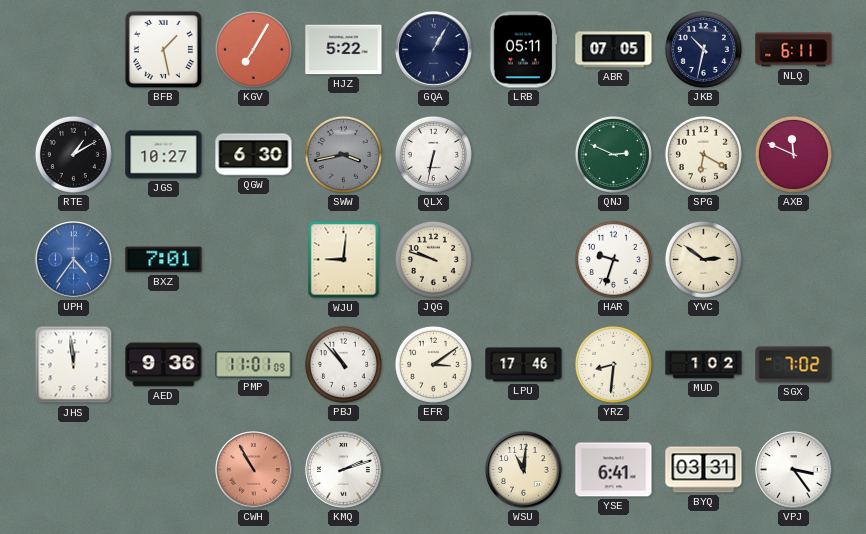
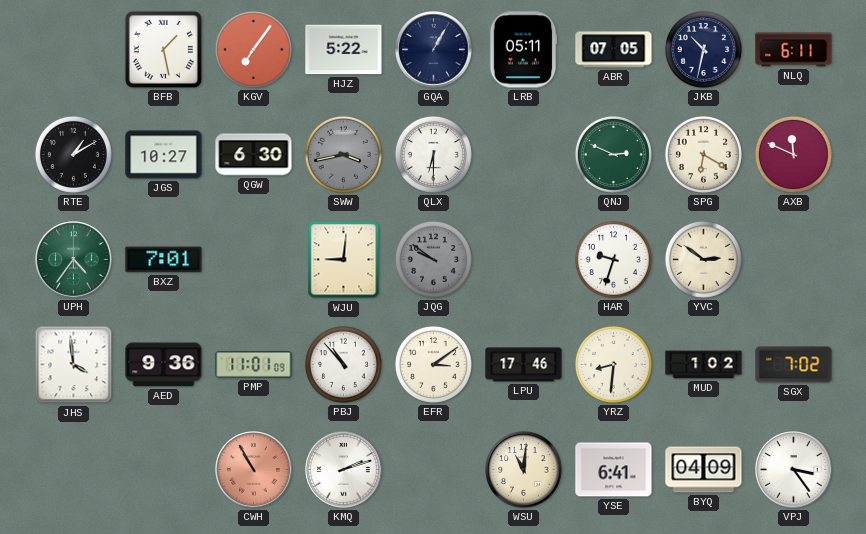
KGV: 7:05 -> 7:06 (253, 49)
QLX: 6:32 -> 6:30 (433, 154)
UPH dial: blue -> green (74, 260)
JQG: 9:48 -> 9:51 (433, 259)
JQG dial: cream -> grey (433, 259)
JHS: 11:59 -> 3:59 (74, 365)
BYQ: 03:31 -> 04:09 (704, 470)
